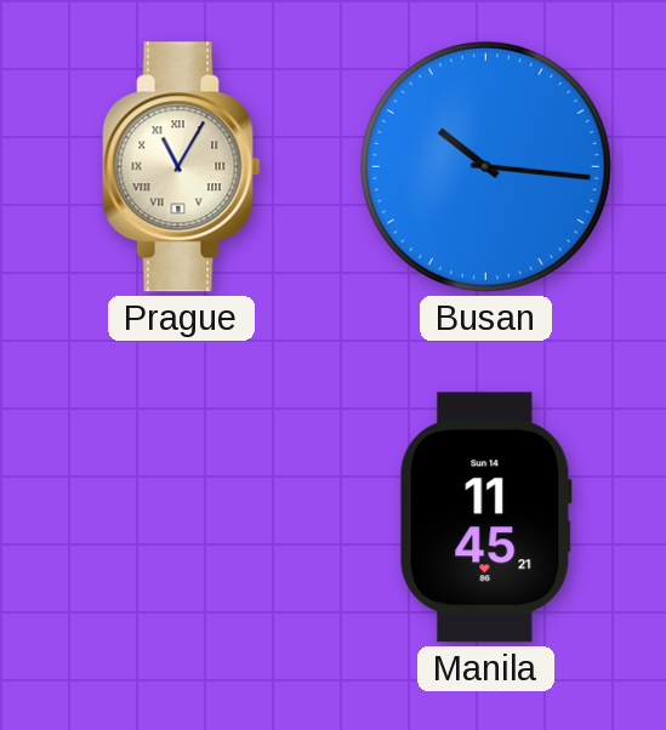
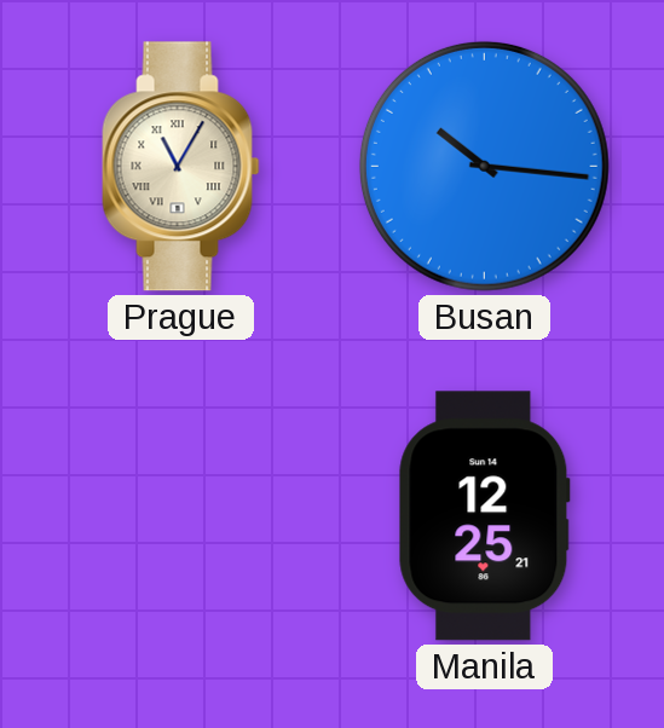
Manila: 11:45 -> 12:25 (484, 516)
